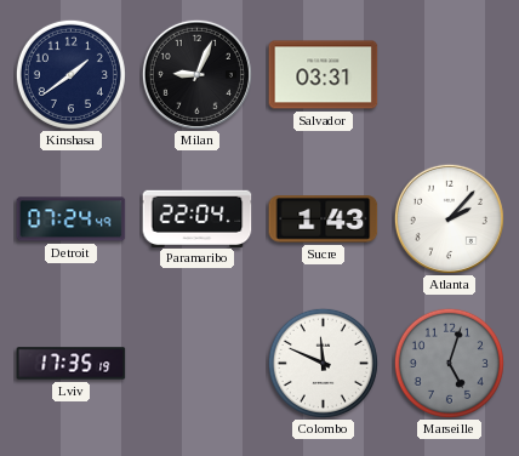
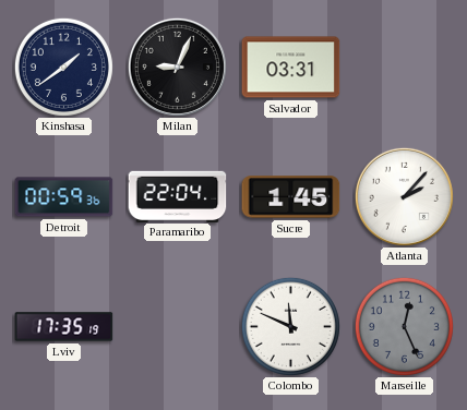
Detroit: 07:24 -> 00:59 (64, 197)
Sucre: 1:43 -> 1:45 (291, 197)
Marseille: 5:03 -> 12:26 (404, 326)
